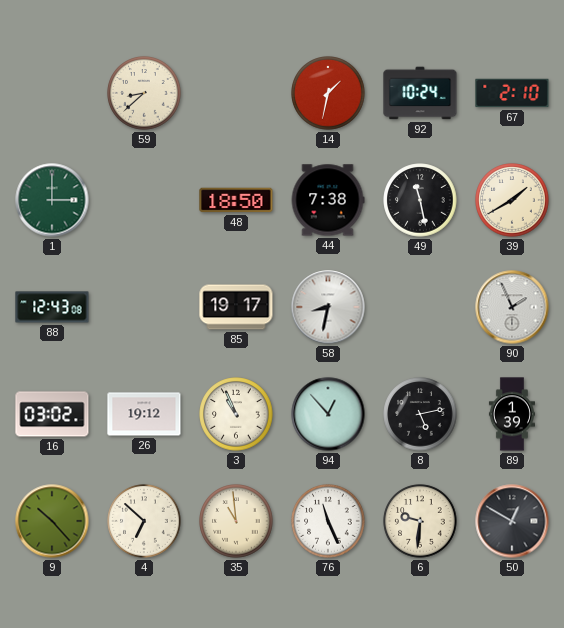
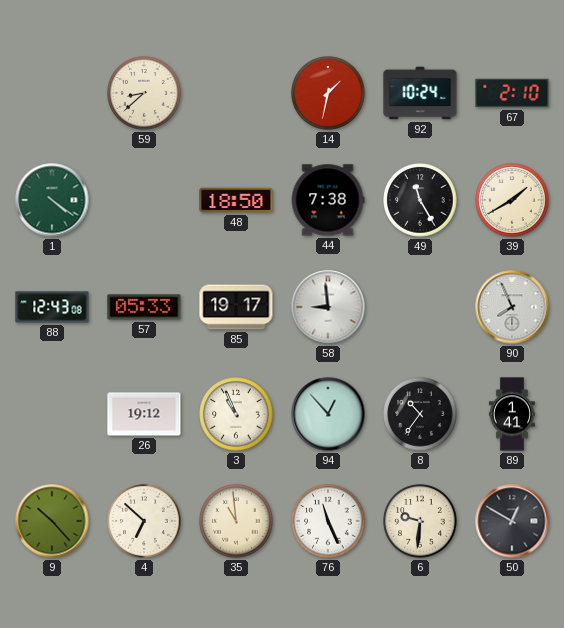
1: 3:00 -> 4:21 (52, 200)
49: 11:28 -> 11:25 (420, 200)
57: none -> 05:33 (144, 307)
58: 8:32 -> 8:59 (328, 307)
90: 1:56 -> 7:56 (512, 307)
16: 03:02 -> none (52, 414)
8: 5:13 -> 10:36 (420, 414)
89: 1:39 -> 1:41 (512, 414)
